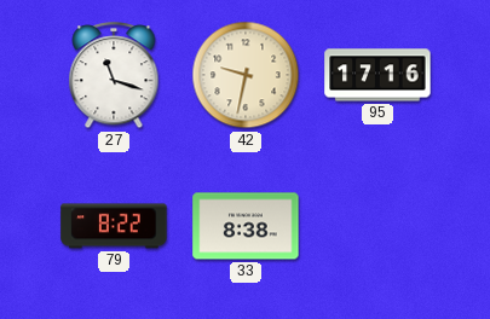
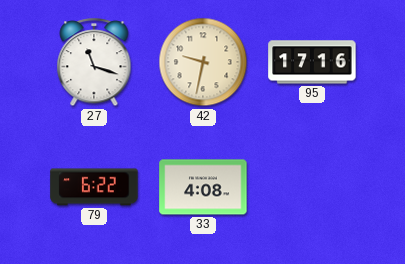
79: 8:22 -> 6:22 (94, 187)
33: 8:38 -> 4:08 (203, 187)
